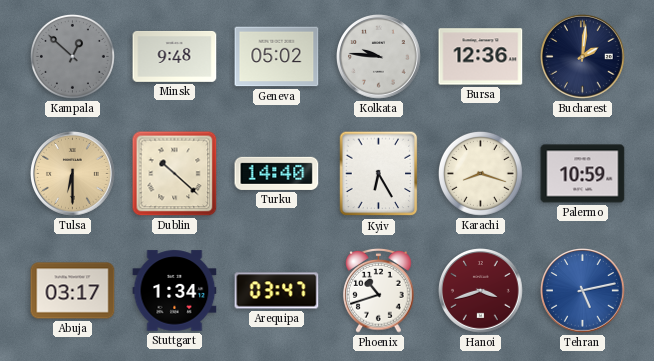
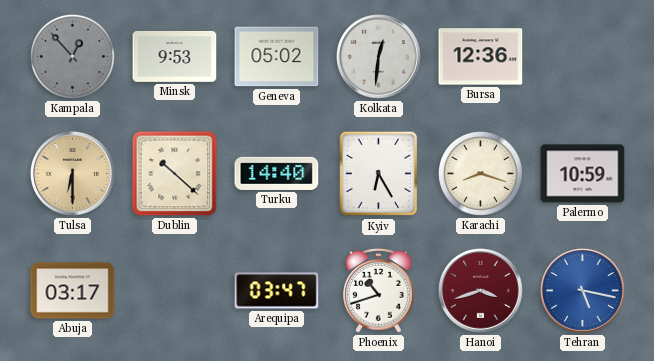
Kampala: 12:52 -> 12:53 (72, 56)
Minsk: 9:48 -> 9:53 (175, 57)
Kolkata: 9:46 -> 12:31 (379, 57)
Bucharest: 2:01 -> none (583, 57)
Stuttgart: 1:34 -> none (175, 291)
Tehran: 5:13 -> 5:17 (583, 291)
